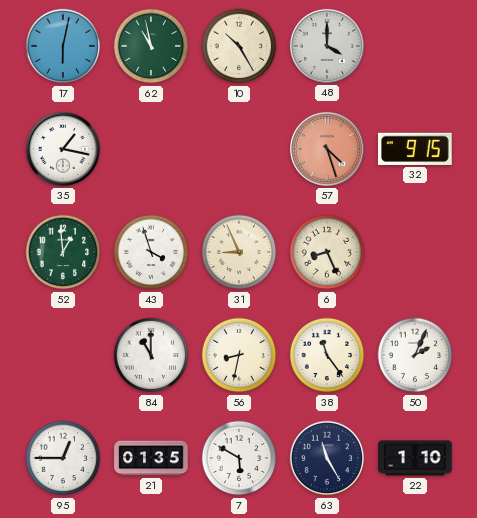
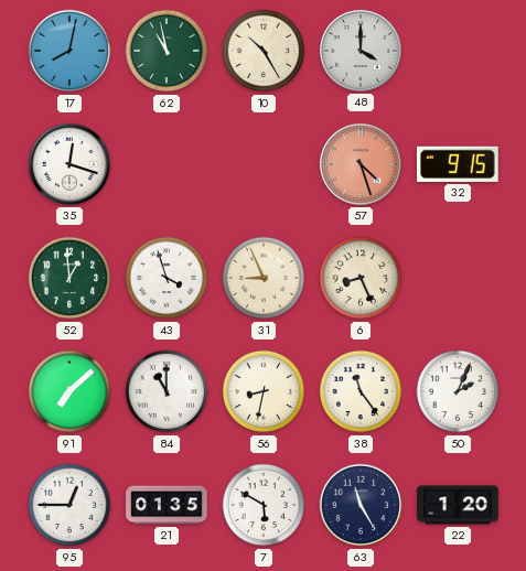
17: 6:02 -> 8:02 (69, 51)
35: 1:17 -> 12:18 (69, 164)
91: none -> 7:08 (69, 391)
22: 1:10 -> 1:20 (458, 505)
